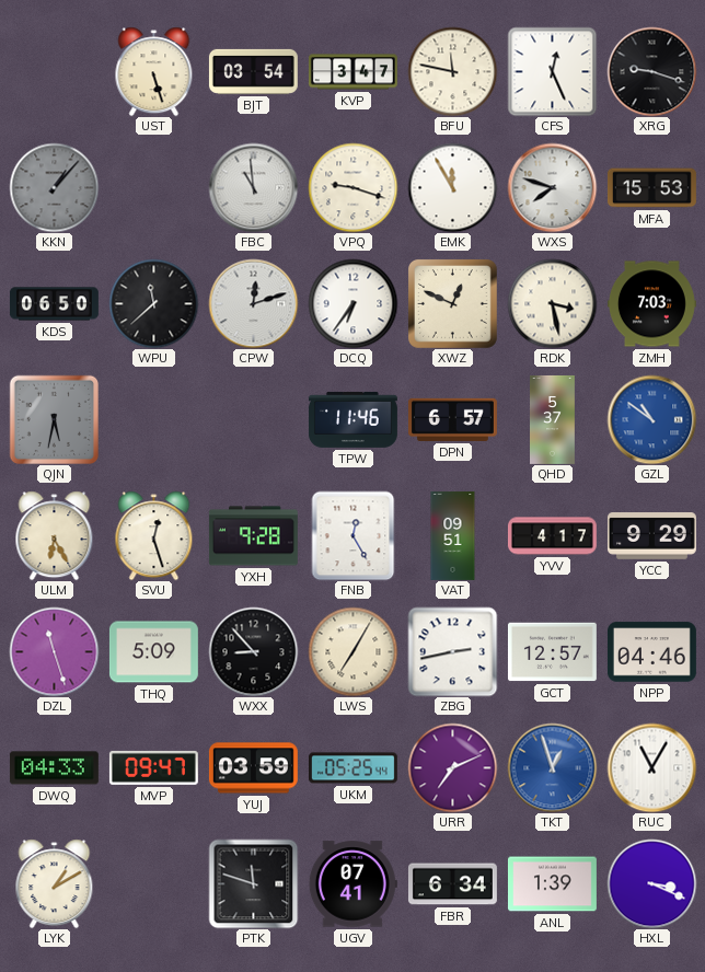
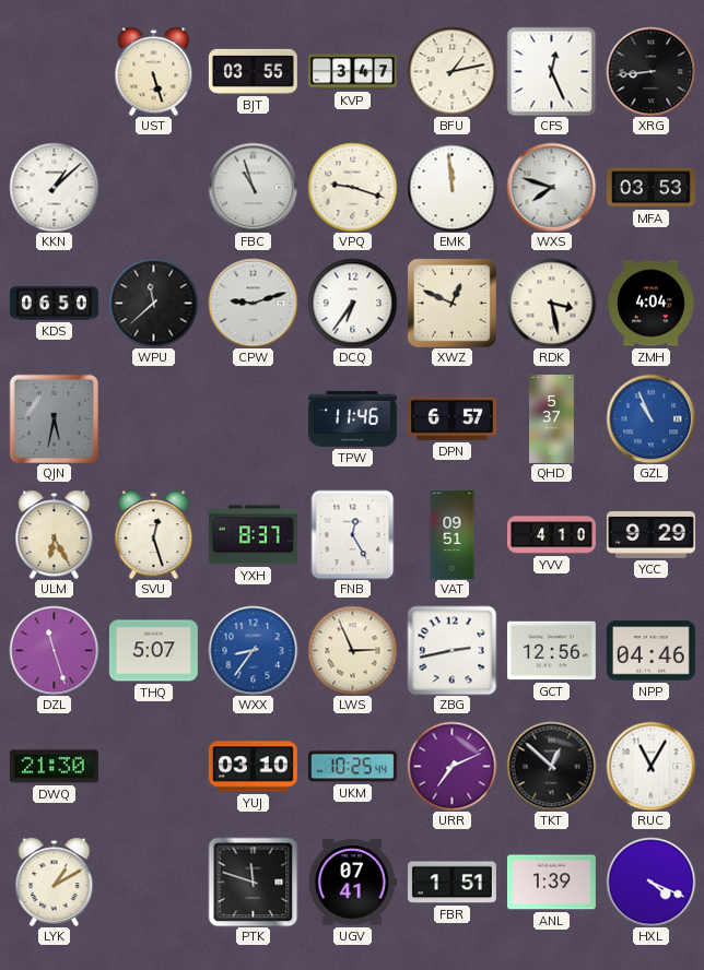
BJT: 03:54 -> 03:55 (253, 71)
BFU: 11:47 -> 1:13 (451, 71)
XRG: 9:18 -> 8:44 (650, 71)
KKN: 1:07 -> 1:08 (54, 187)
KKN dial: grey -> white (54, 187)
FBC: 10:59 -> 10:57 (253, 187)
EMK: 11:55 -> 11:59 (451, 187)
MFA: 15:53 -> 03:53 (650, 188)
CPW: 12:12 -> 9:12 (253, 303)
ZMH: 7:03 -> 4:04 (650, 304)
GZL: 10:51 -> 10:56 (650, 418)
YXH: 9:28 -> 8:37 (253, 535)
YVV: 4:17 -> 4:10 (551, 535)
THQ: 5:09 -> 5:07 (153, 651)
WXX: 8:53 -> 8:36 (253, 650)
WXX dial: black -> blue (253, 650)
LWS: 7:05 -> 2:56 (352, 650)
GCT: 12:57 -> 12:56 (551, 651)
DWQ: 04:33 -> 21:30 (54, 767)
MVP: 09:47 -> none (153, 767)
YUJ: 03:59 -> 03:10 (253, 767)
UKM: 05:25 -> 10:25 (352, 767)
TKT: 12:57 -> 12:52 (551, 766)
TKT dial: blue -> black (551, 766)
FBR: 6:34 -> 1:51 (451, 883)
HXL: 3:19 -> 4:19 (650, 882)
